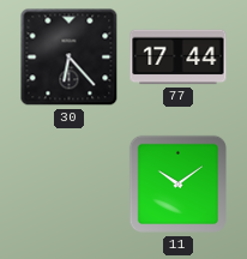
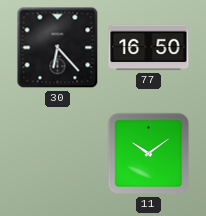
77: 17:44 -> 16:50 (149, 48)
